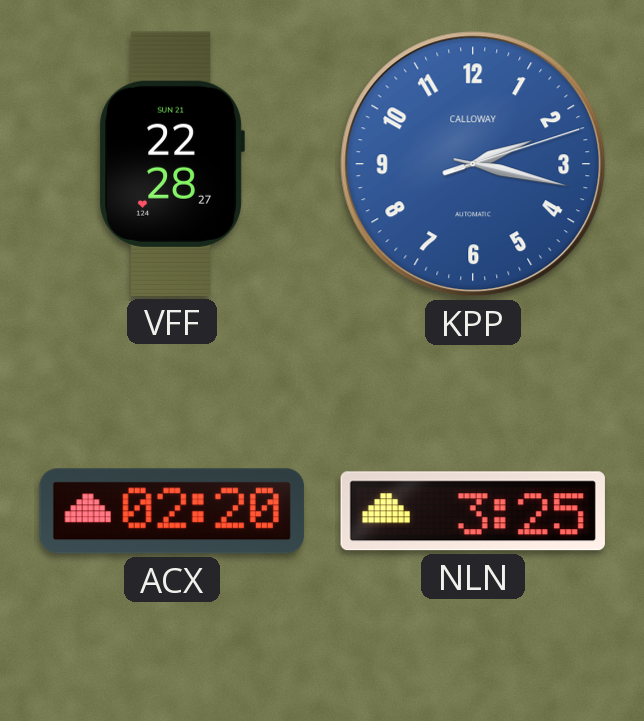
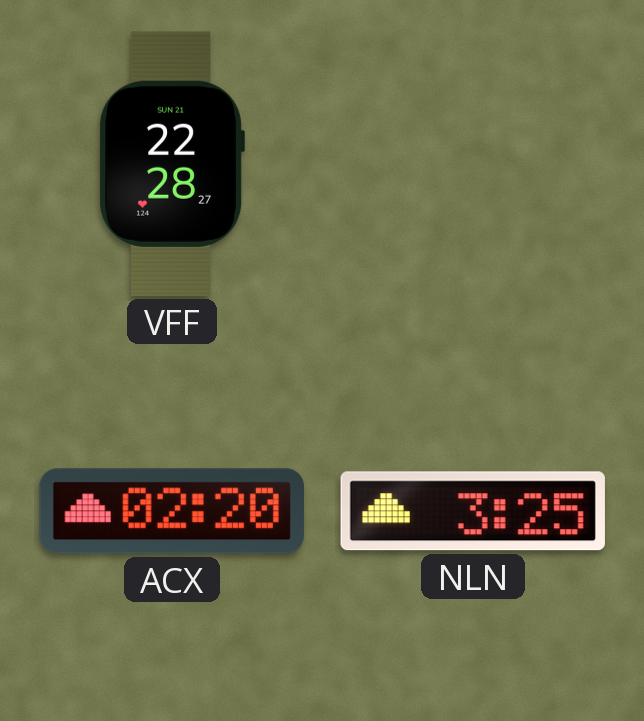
KPP: 2:17 -> none (473, 164)
